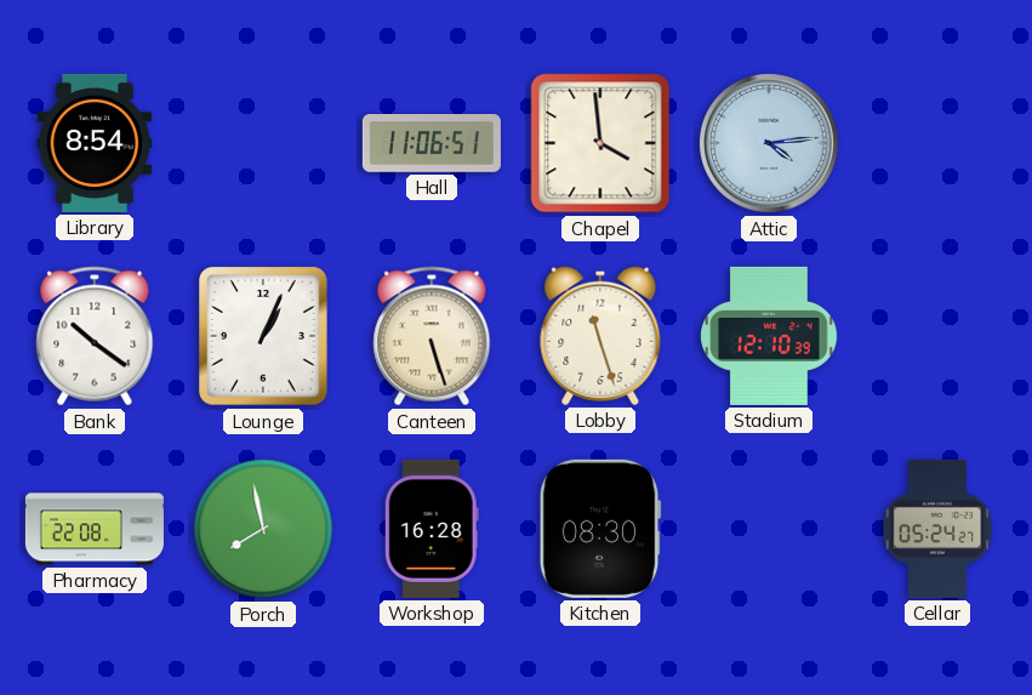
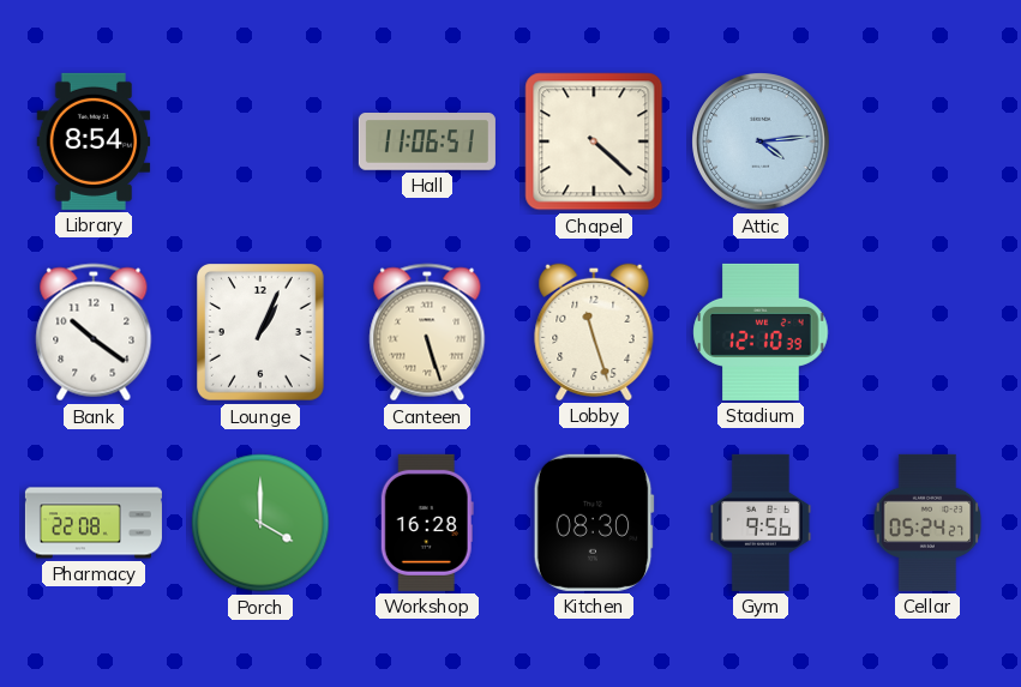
Chapel: 3:59 -> 4:22 (594, 141)
Porch: 7:58 -> 4:00 (260, 523)
Gym: none -> 9:56 (761, 523)
